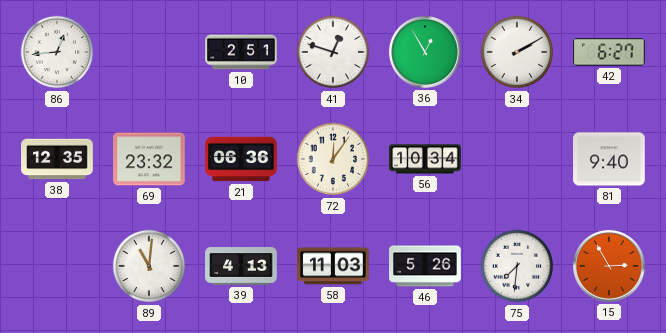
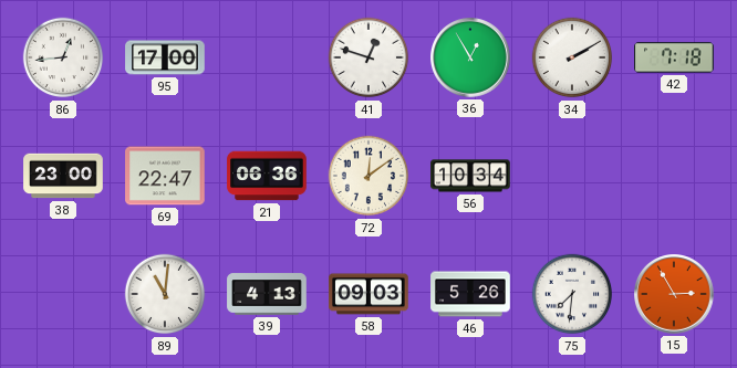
95: none -> 17:00 (165, 57)
10: 2:51 -> none (241, 52)
42: 6:27 -> 7:18 (674, 57)
38: 12:35 -> 23:00 (63, 176)
69: 23:32 -> 22:47 (165, 176)
72: 12:06 -> 12:09 (369, 176)
81: 9:40 -> none (609, 159)
58: 11:03 -> 09:03 (369, 294)
